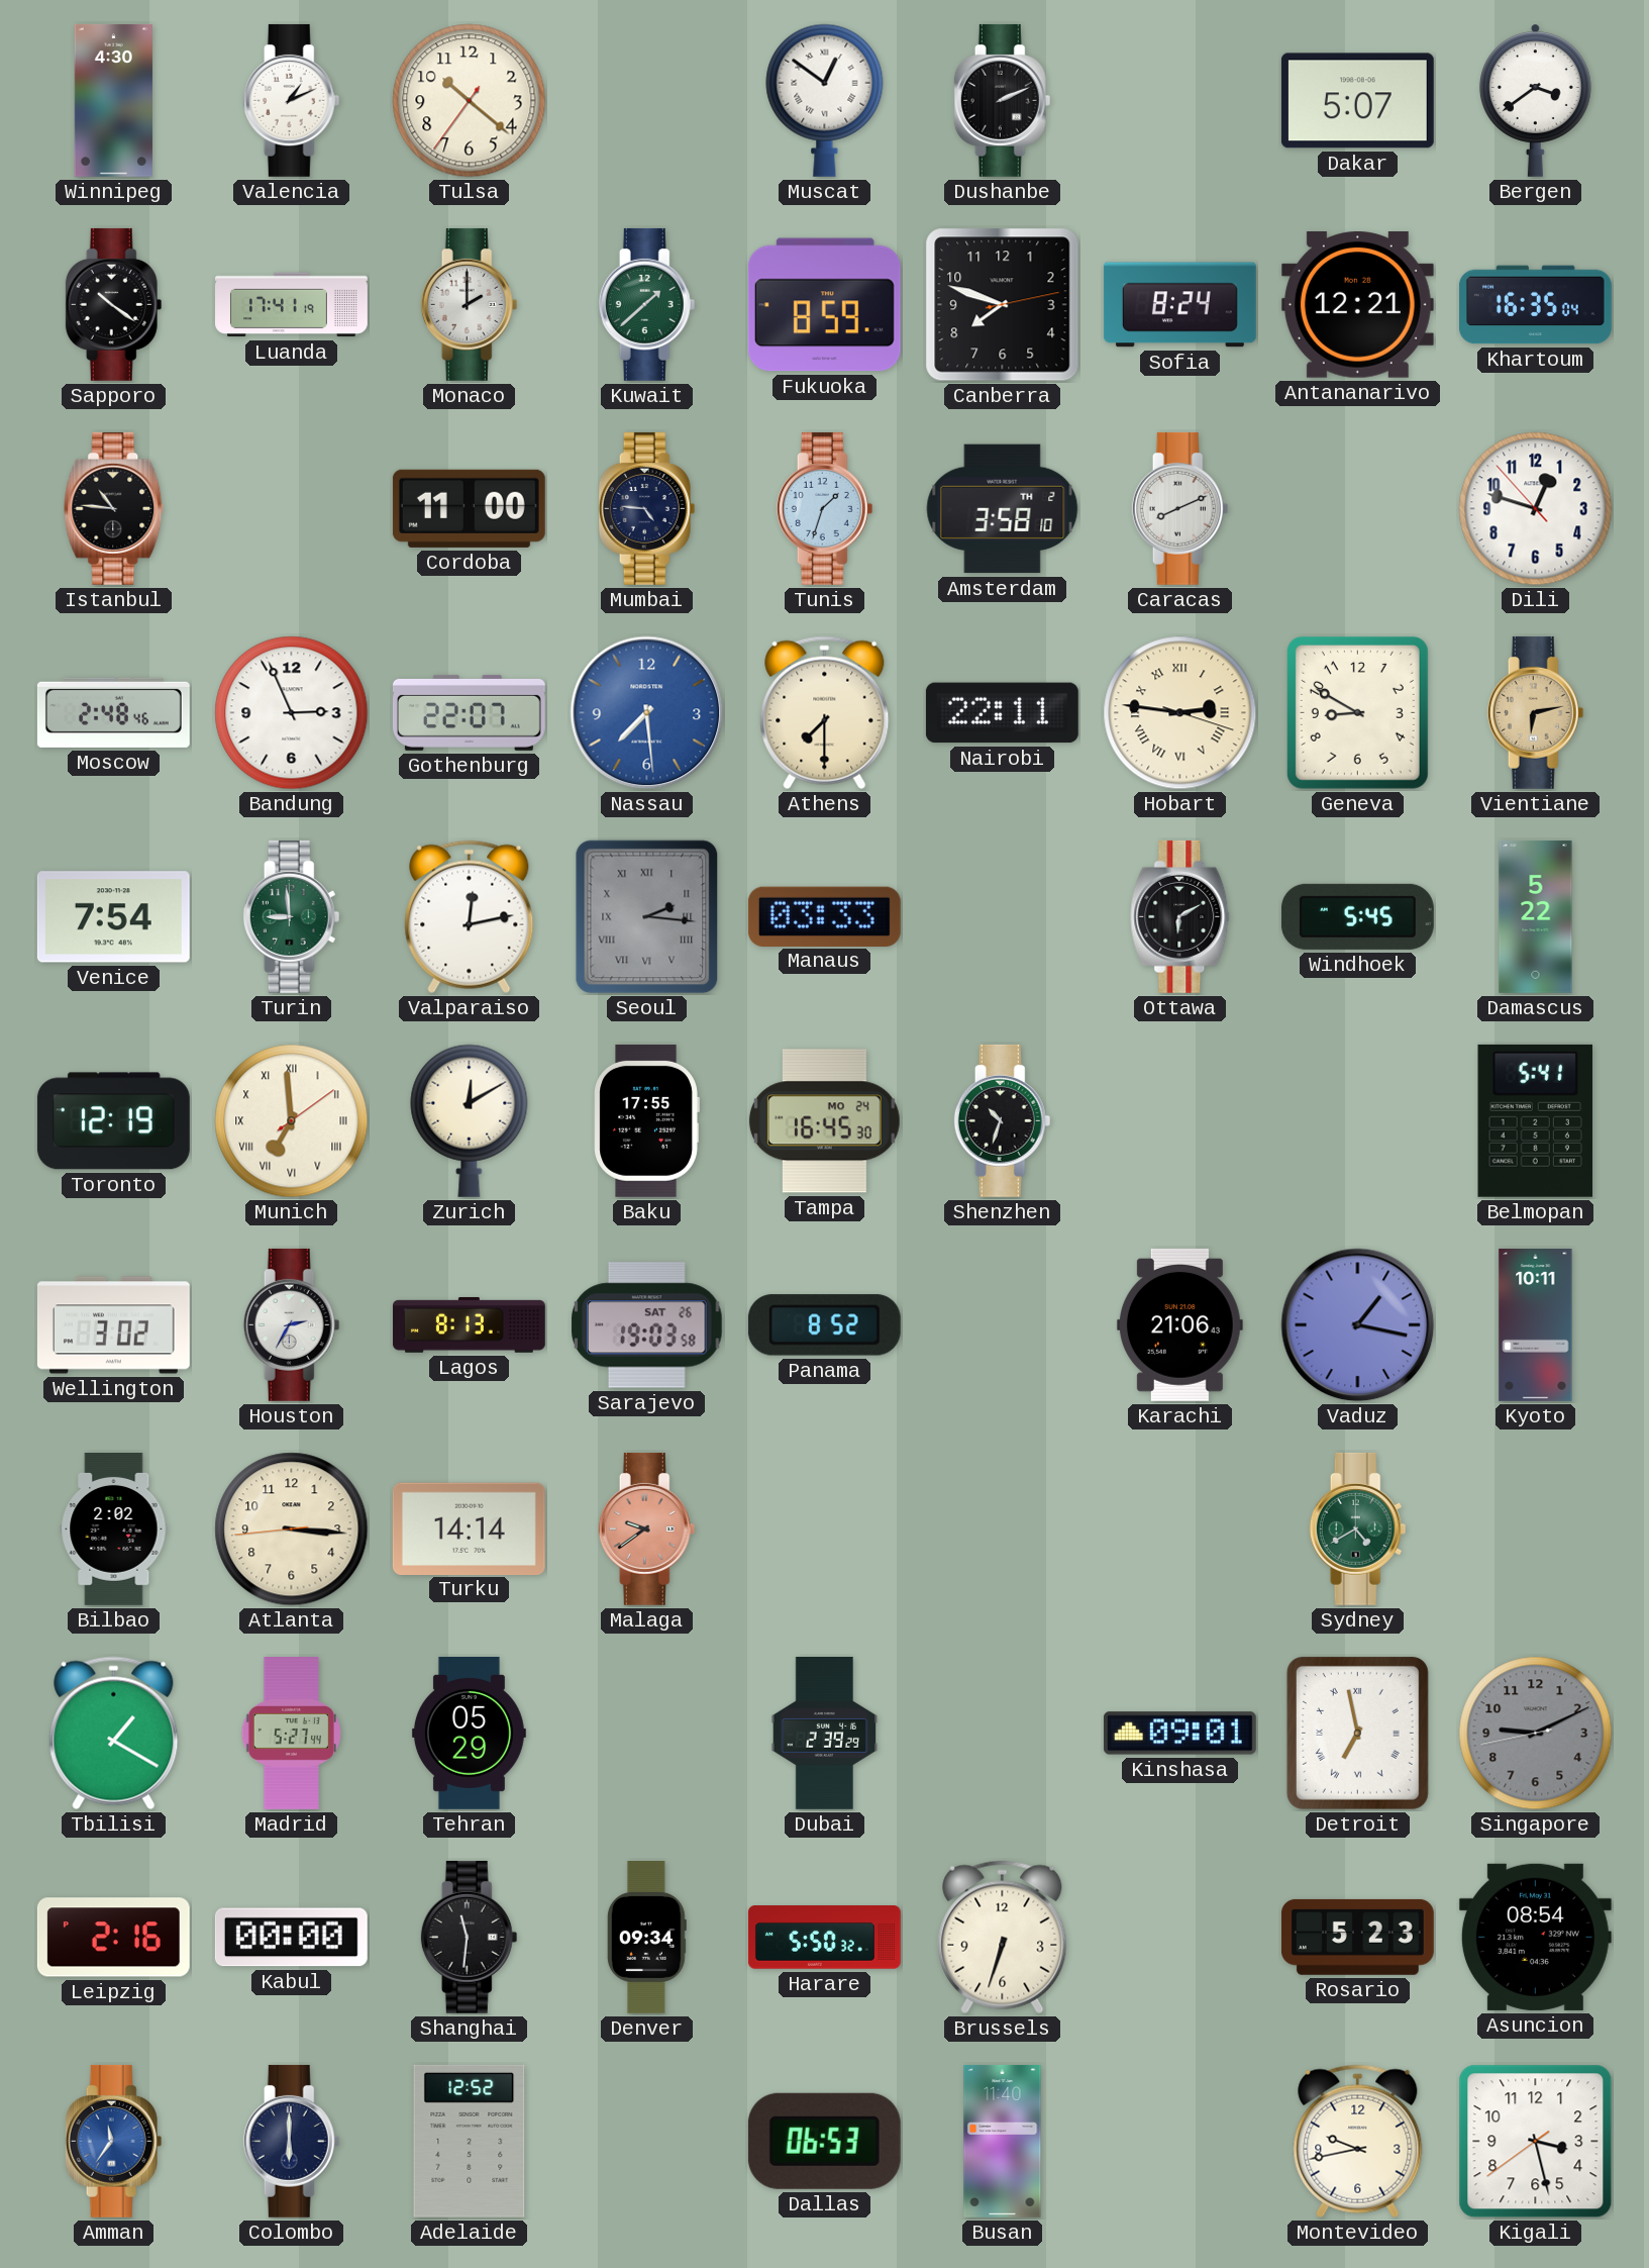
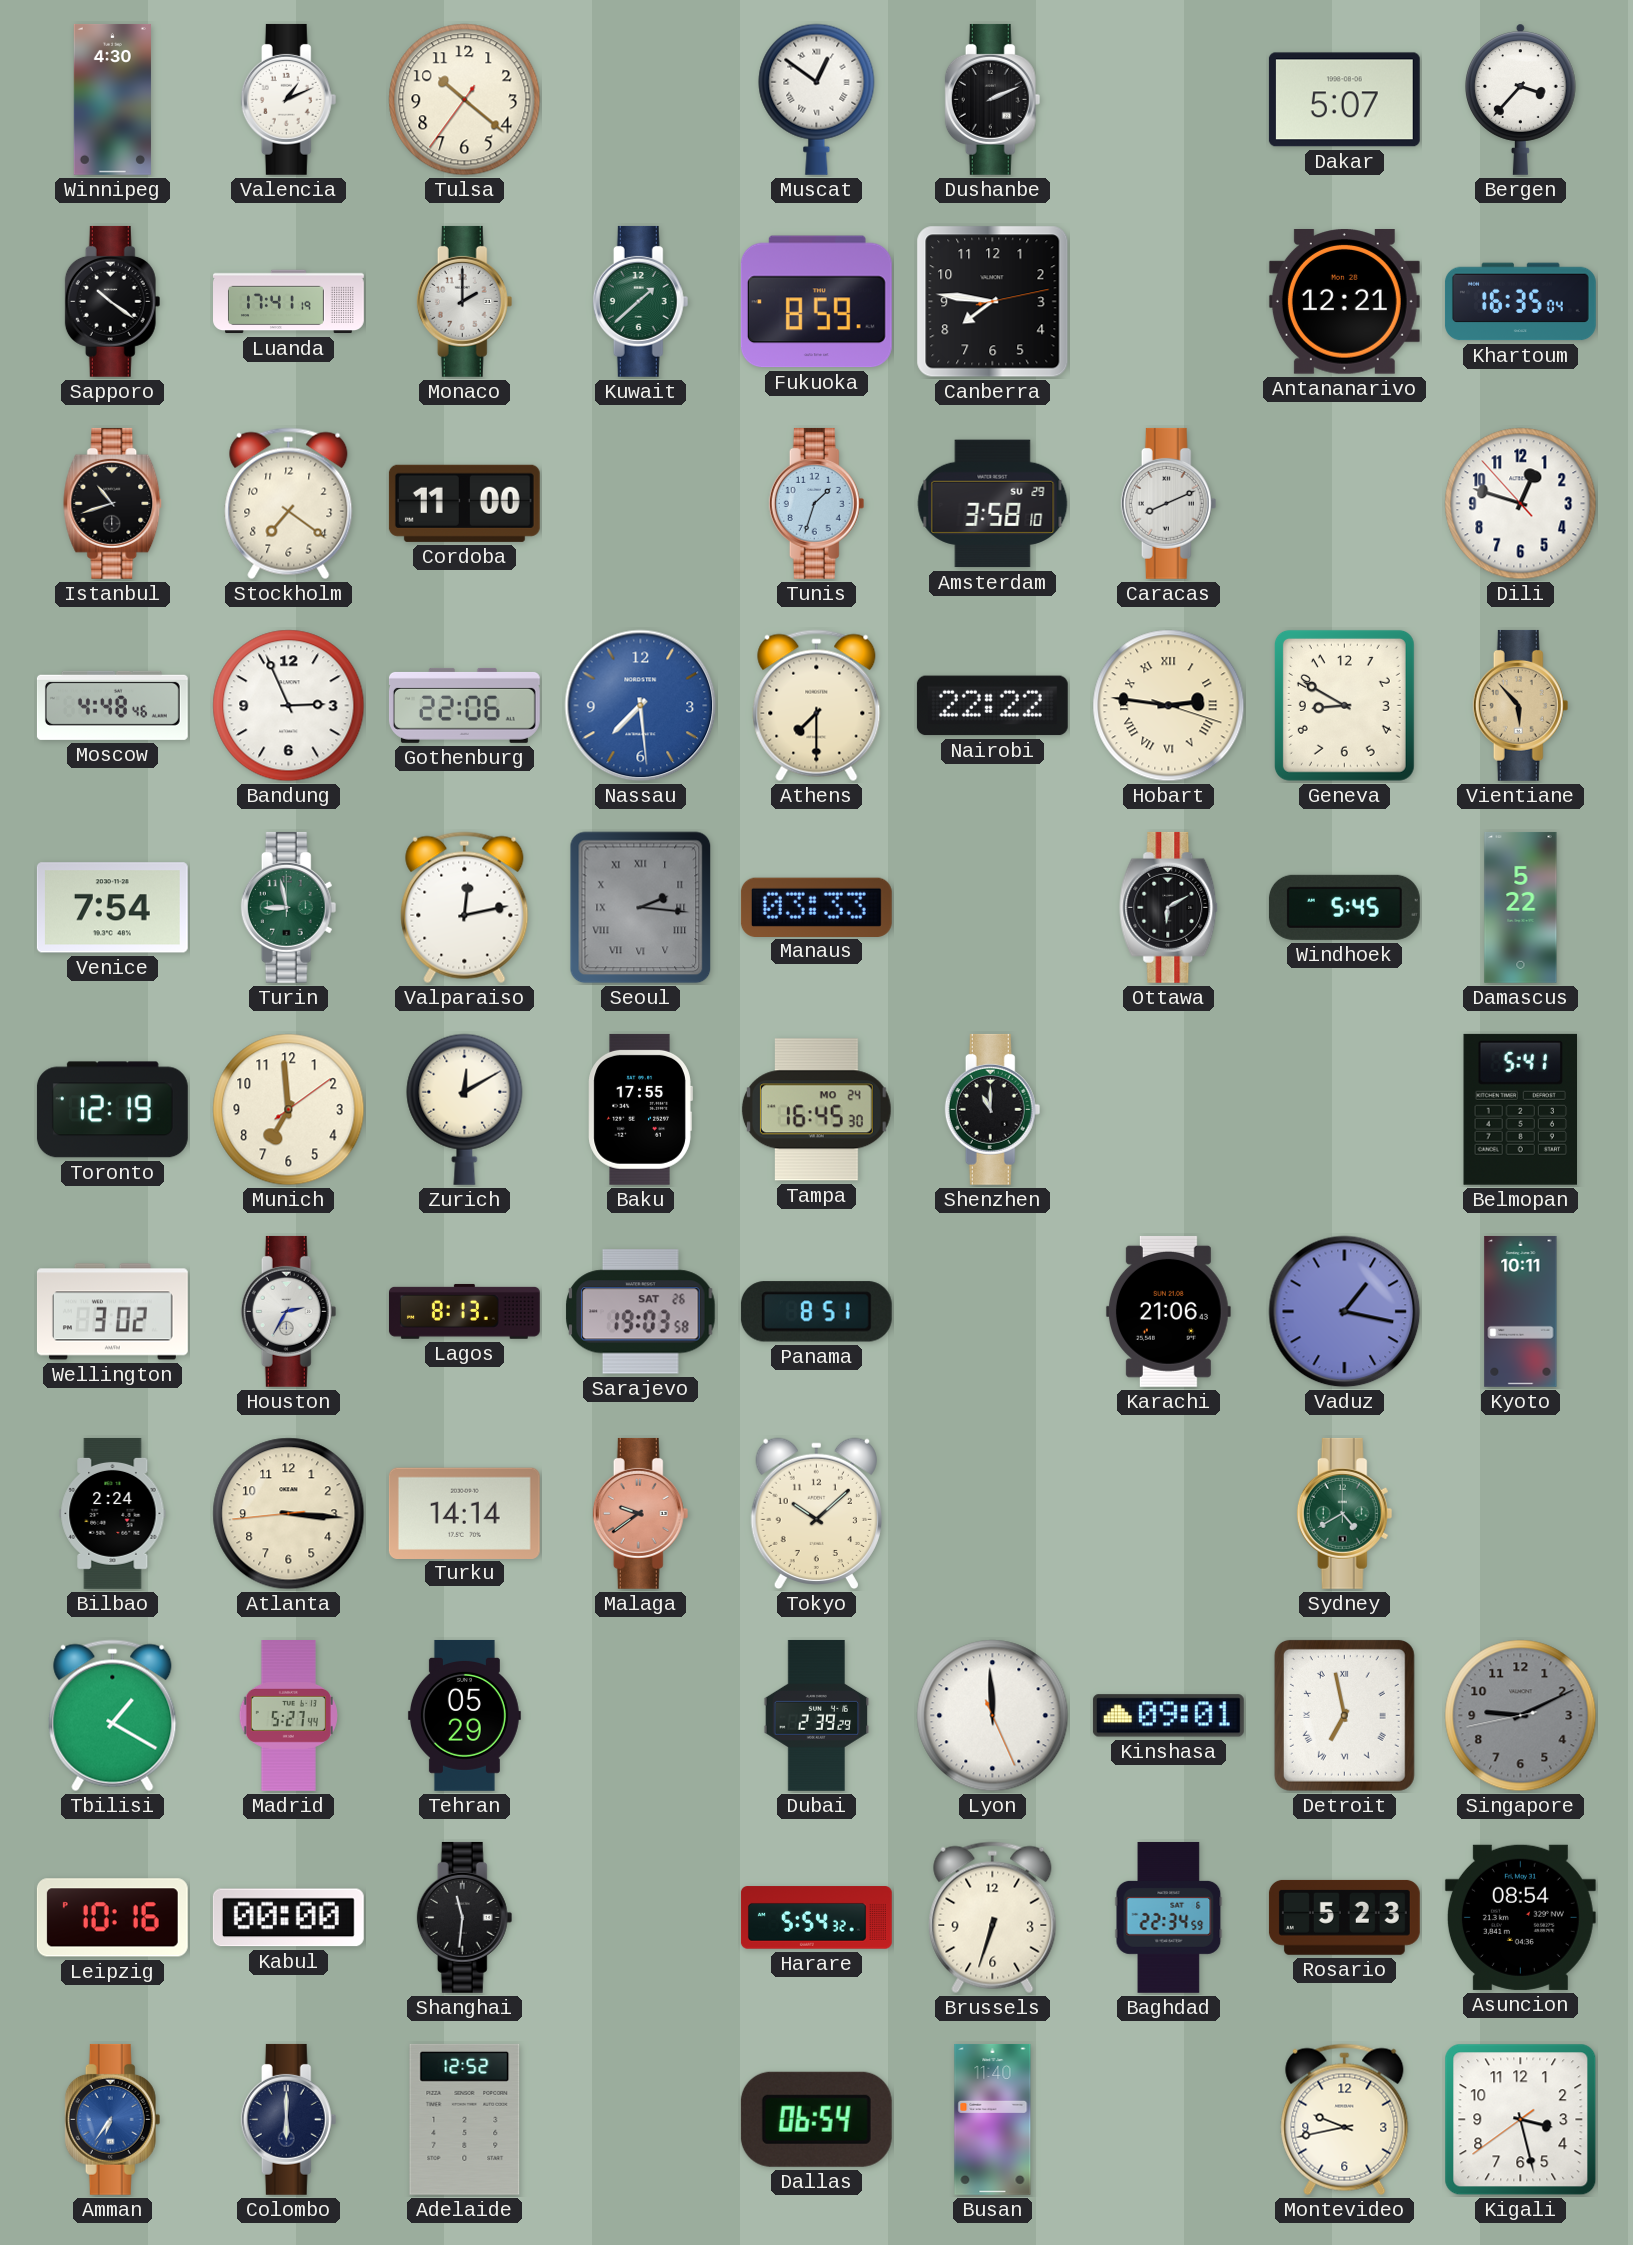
Bergen: 3:39 -> 3:37 (1521, 99)
Canberra: 7:48 -> 7:46 (993, 302)
Sofia: 8:24 -> none (1179, 305)
Istanbul: 10:46 -> 10:42 (113, 503)
Stockholm: none -> 7:21 (289, 504)
Mumbai: 4:46 -> none (647, 508)
Amsterdam date: TH 2 -> SU 29 (993, 504)
Moscow: 2:48 -> 4:48 (112, 705)
Gothenburg: 22:07 -> 22:06 (464, 705)
Nairobi: 22:11 -> 22:22 (992, 706)
Vientiane: 6:13 -> 5:53 (1521, 705)
Turin: 8:59 -> 8:58 (289, 907)
Munich numerals: Roman -> Arabic (289, 1110)
Shenzhen: 10:33 -> 11:00 (993, 1109)
Panama: 8:52 -> 8:51 (816, 1312)
Bilbao: 2:02 -> 2:24 (113, 1513)
Tokyo: none -> 10:08 (816, 1514)
Lyon: none -> 11:59 (993, 1716)
Leipzig: 2:16 -> 10:16 (112, 1918)
Denver: 09:34 -> none (646, 1938)
Harare: 5:50 -> 5:54 (816, 1918)
Baghdad: none -> 22:34 (1169, 1917)
Amman: 11:36 -> 6:36 (113, 2119)
Dallas: 06:53 -> 06:54 (816, 2119)
